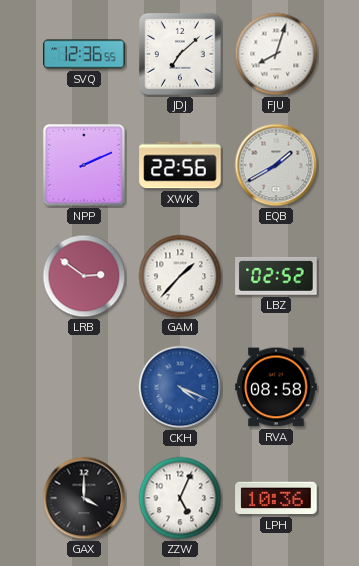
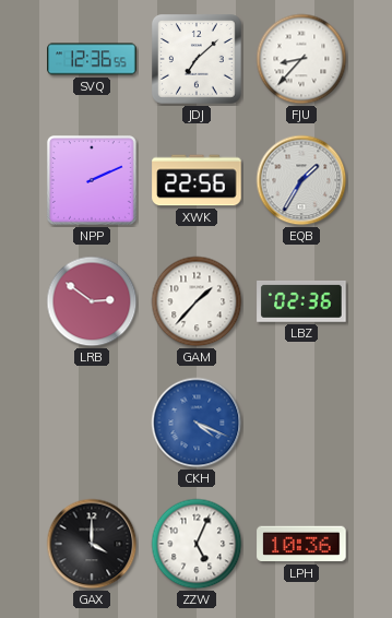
FJU: 8:03 -> 8:37 (301, 59)
EQB: 1:40 -> 1:35 (301, 180)
LBZ: 02:52 -> 02:36 (301, 301)
RVA: 08:58 -> none (276, 387)
